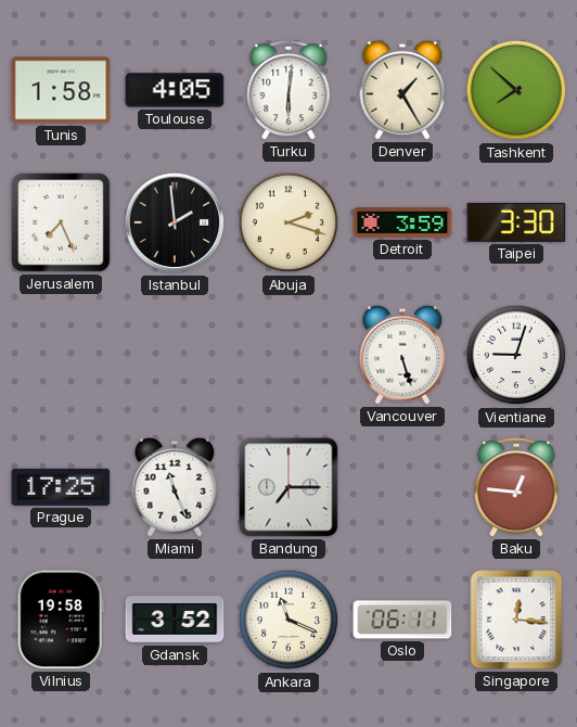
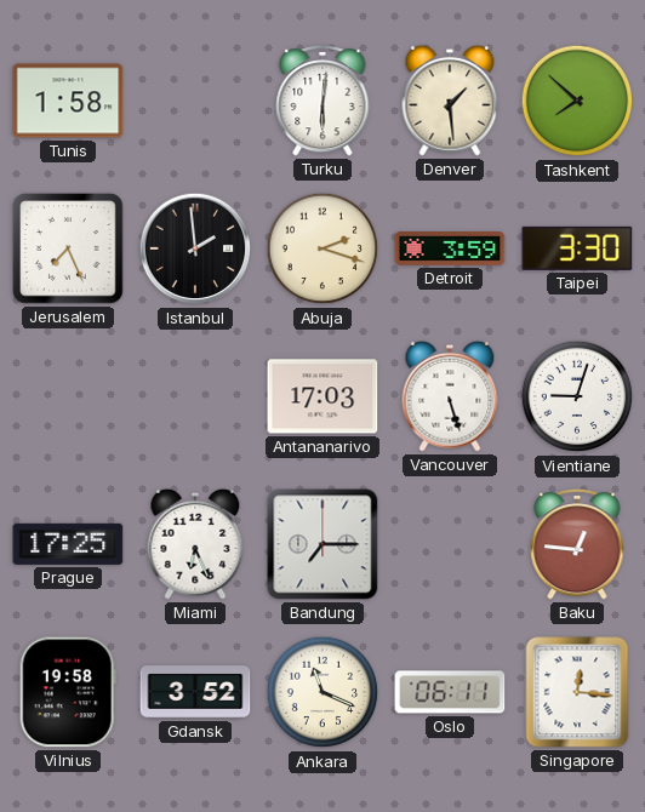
Toulouse: 4:05 -> none (175, 90)
Denver: 1:25 -> 1:29 (450, 101)
Antananarivo: none -> 17:03 (322, 396)
Miami: 11:26 -> 6:26 (195, 544)
